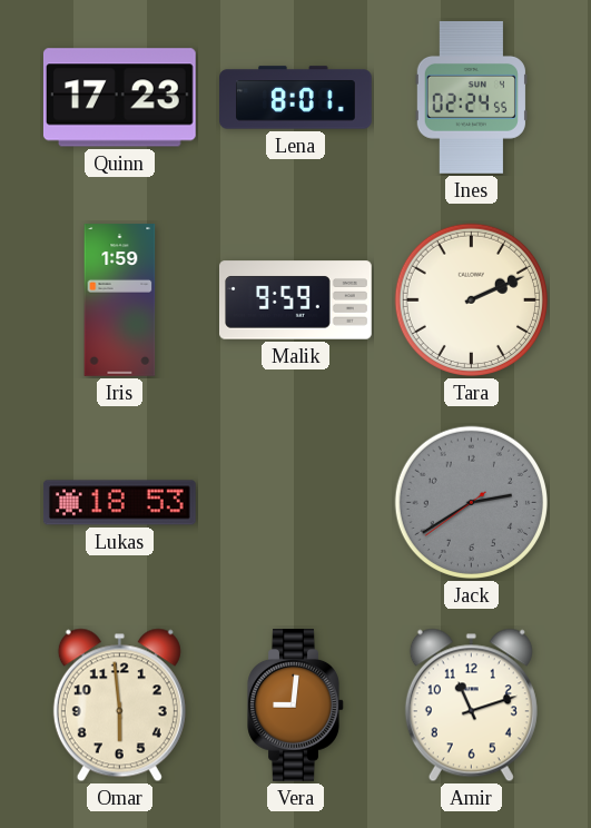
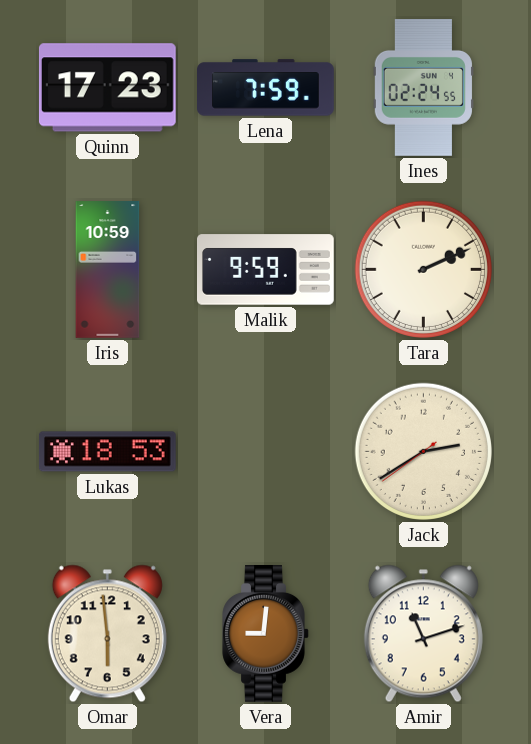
Lena: 8:01 -> 7:59 (266, 88)
Iris: 1:59 -> 10:59 (108, 270)
Jack dial: grey -> cream (423, 451)
